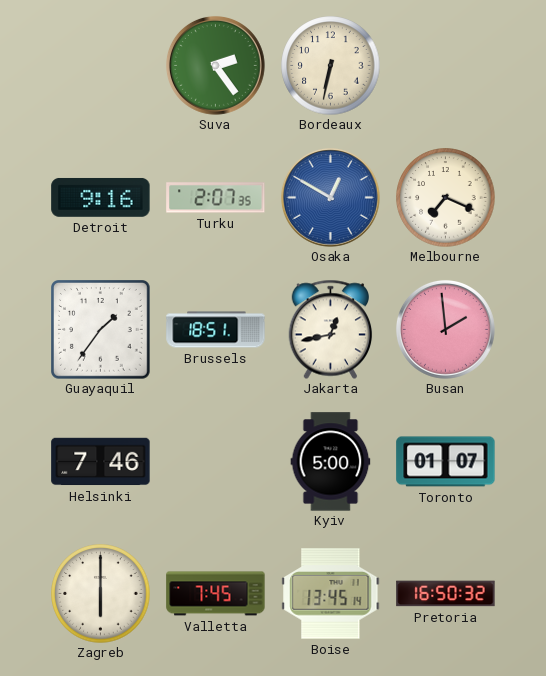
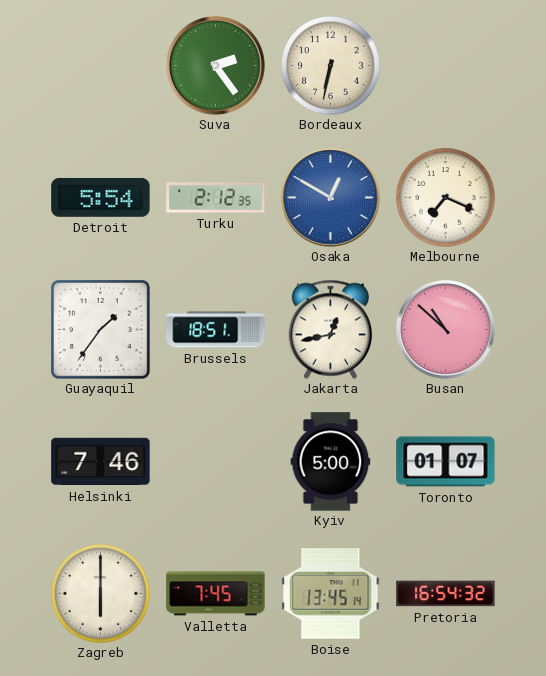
Detroit: 9:16 -> 5:54 (101, 197)
Turku: 2:07 -> 2:12 (216, 198)
Busan: 1:59 -> 10:52 (445, 329)
Pretoria: 16:50 -> 16:54 (446, 594)
